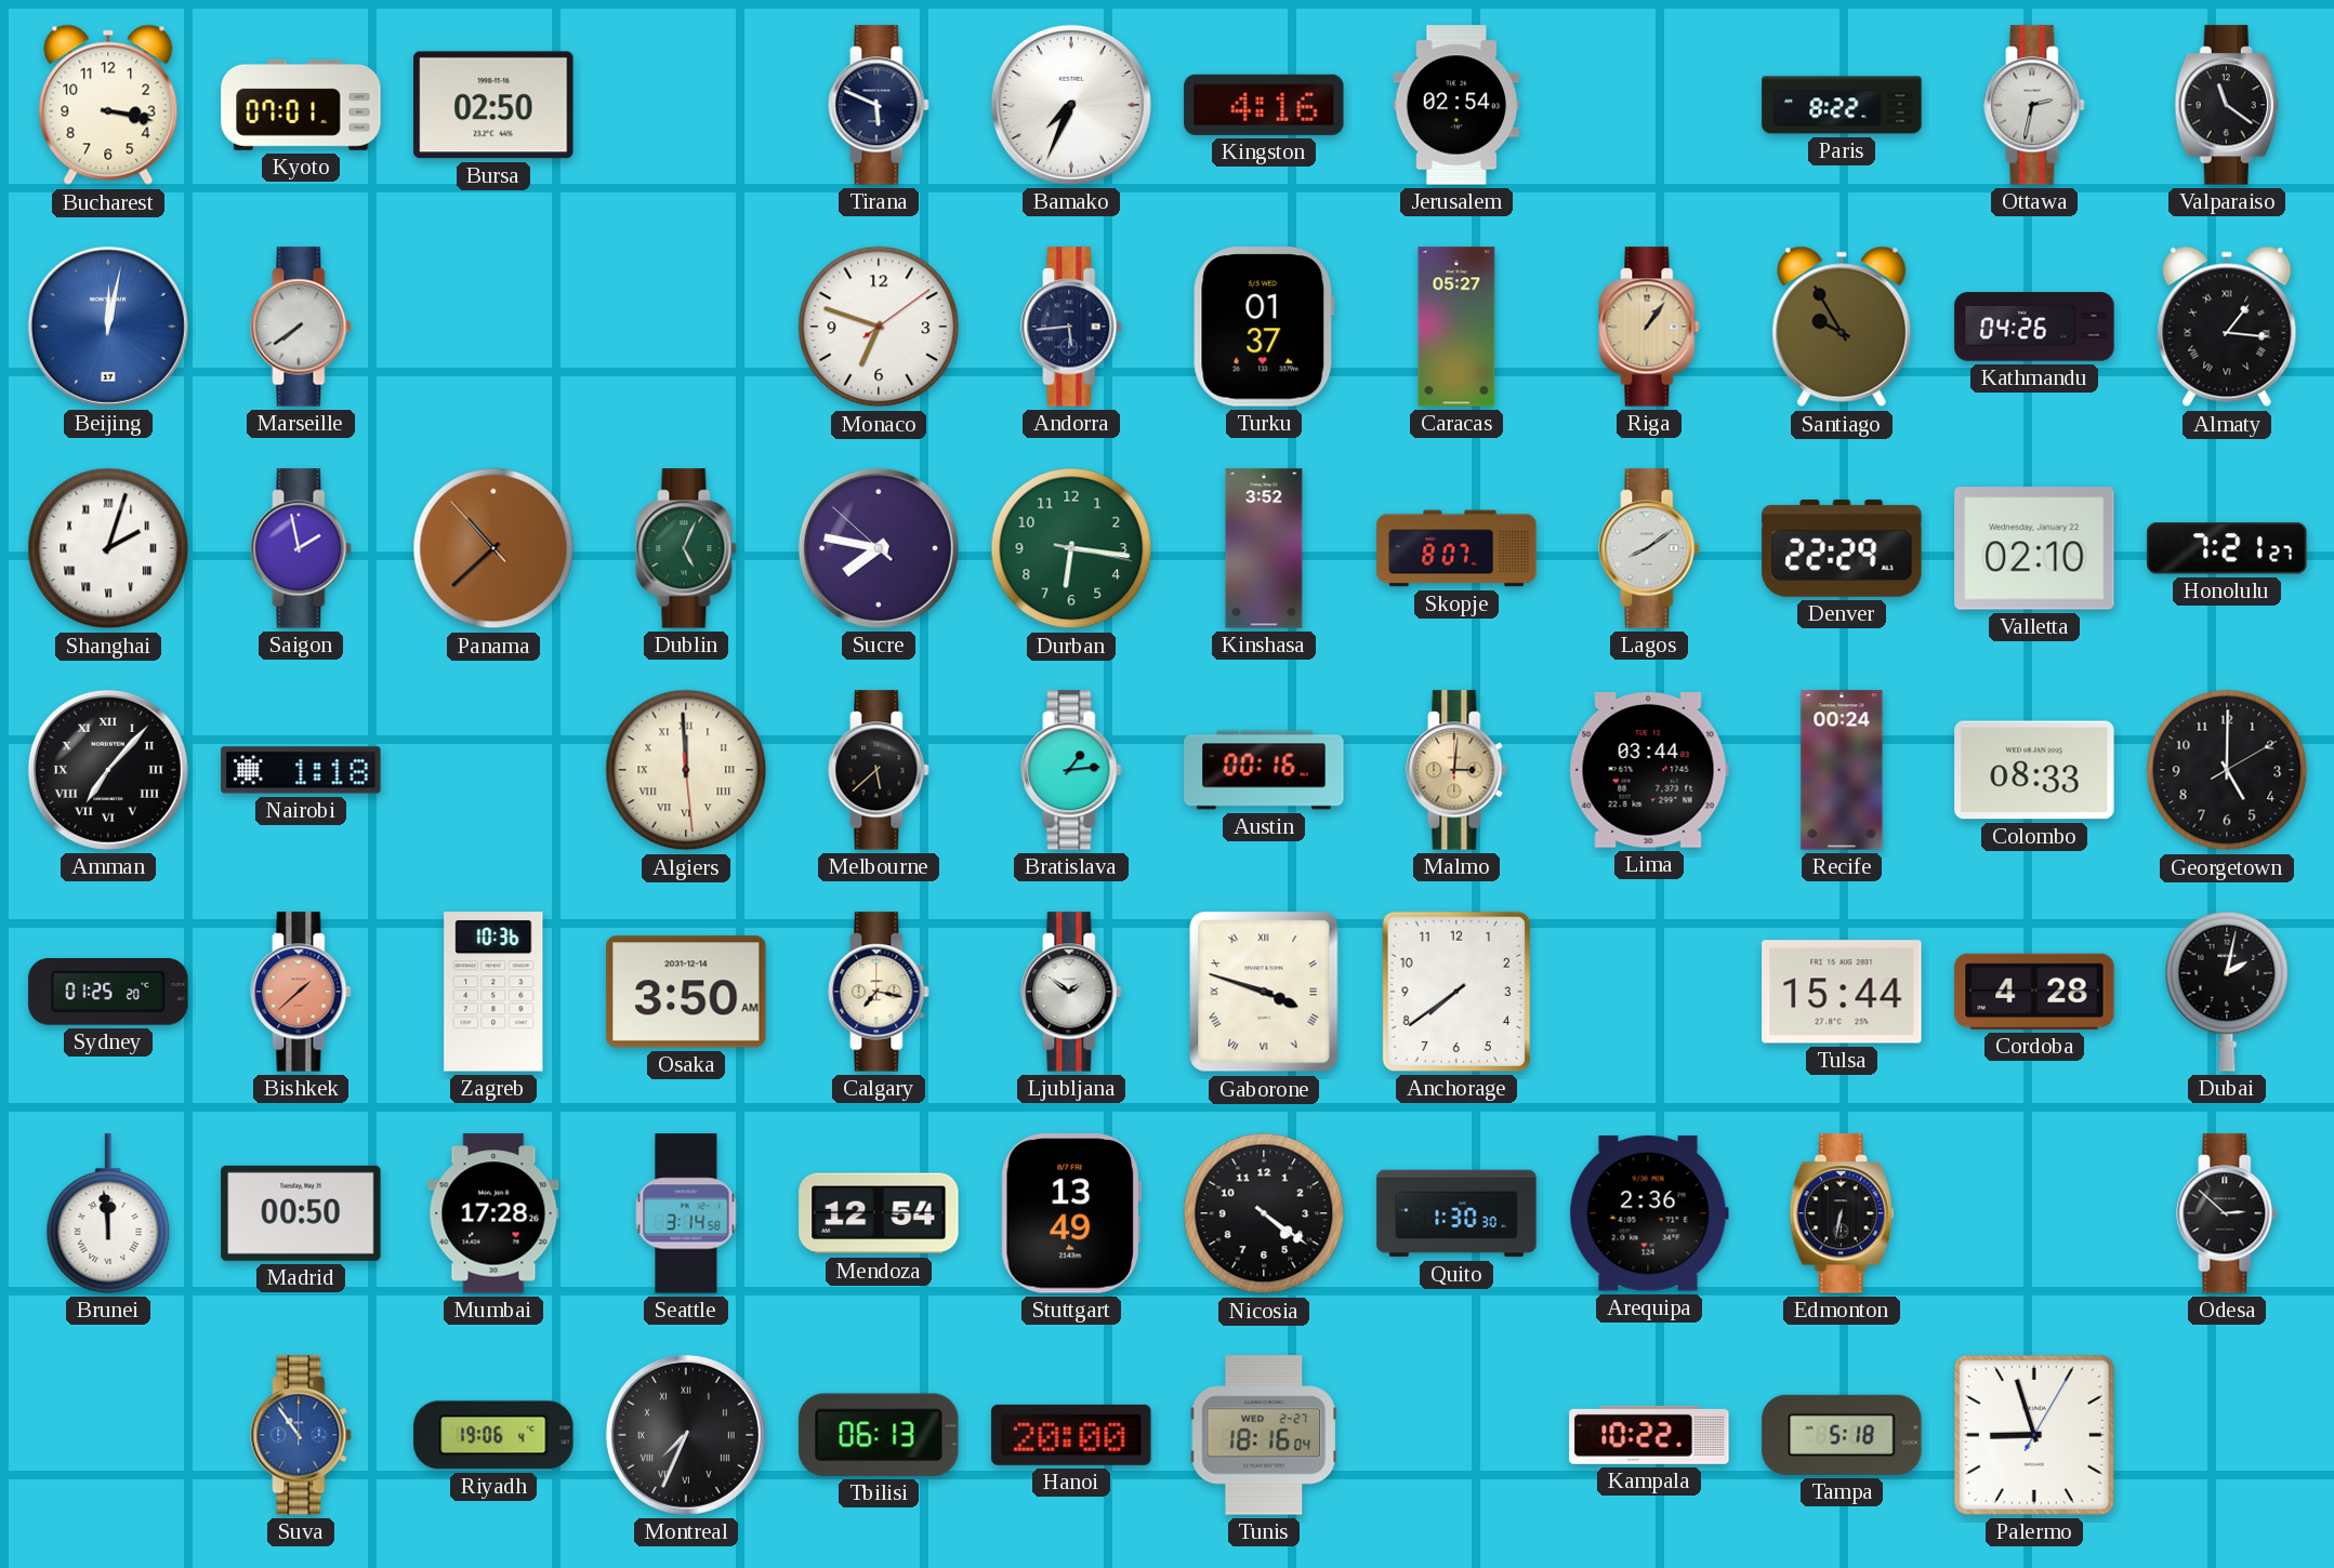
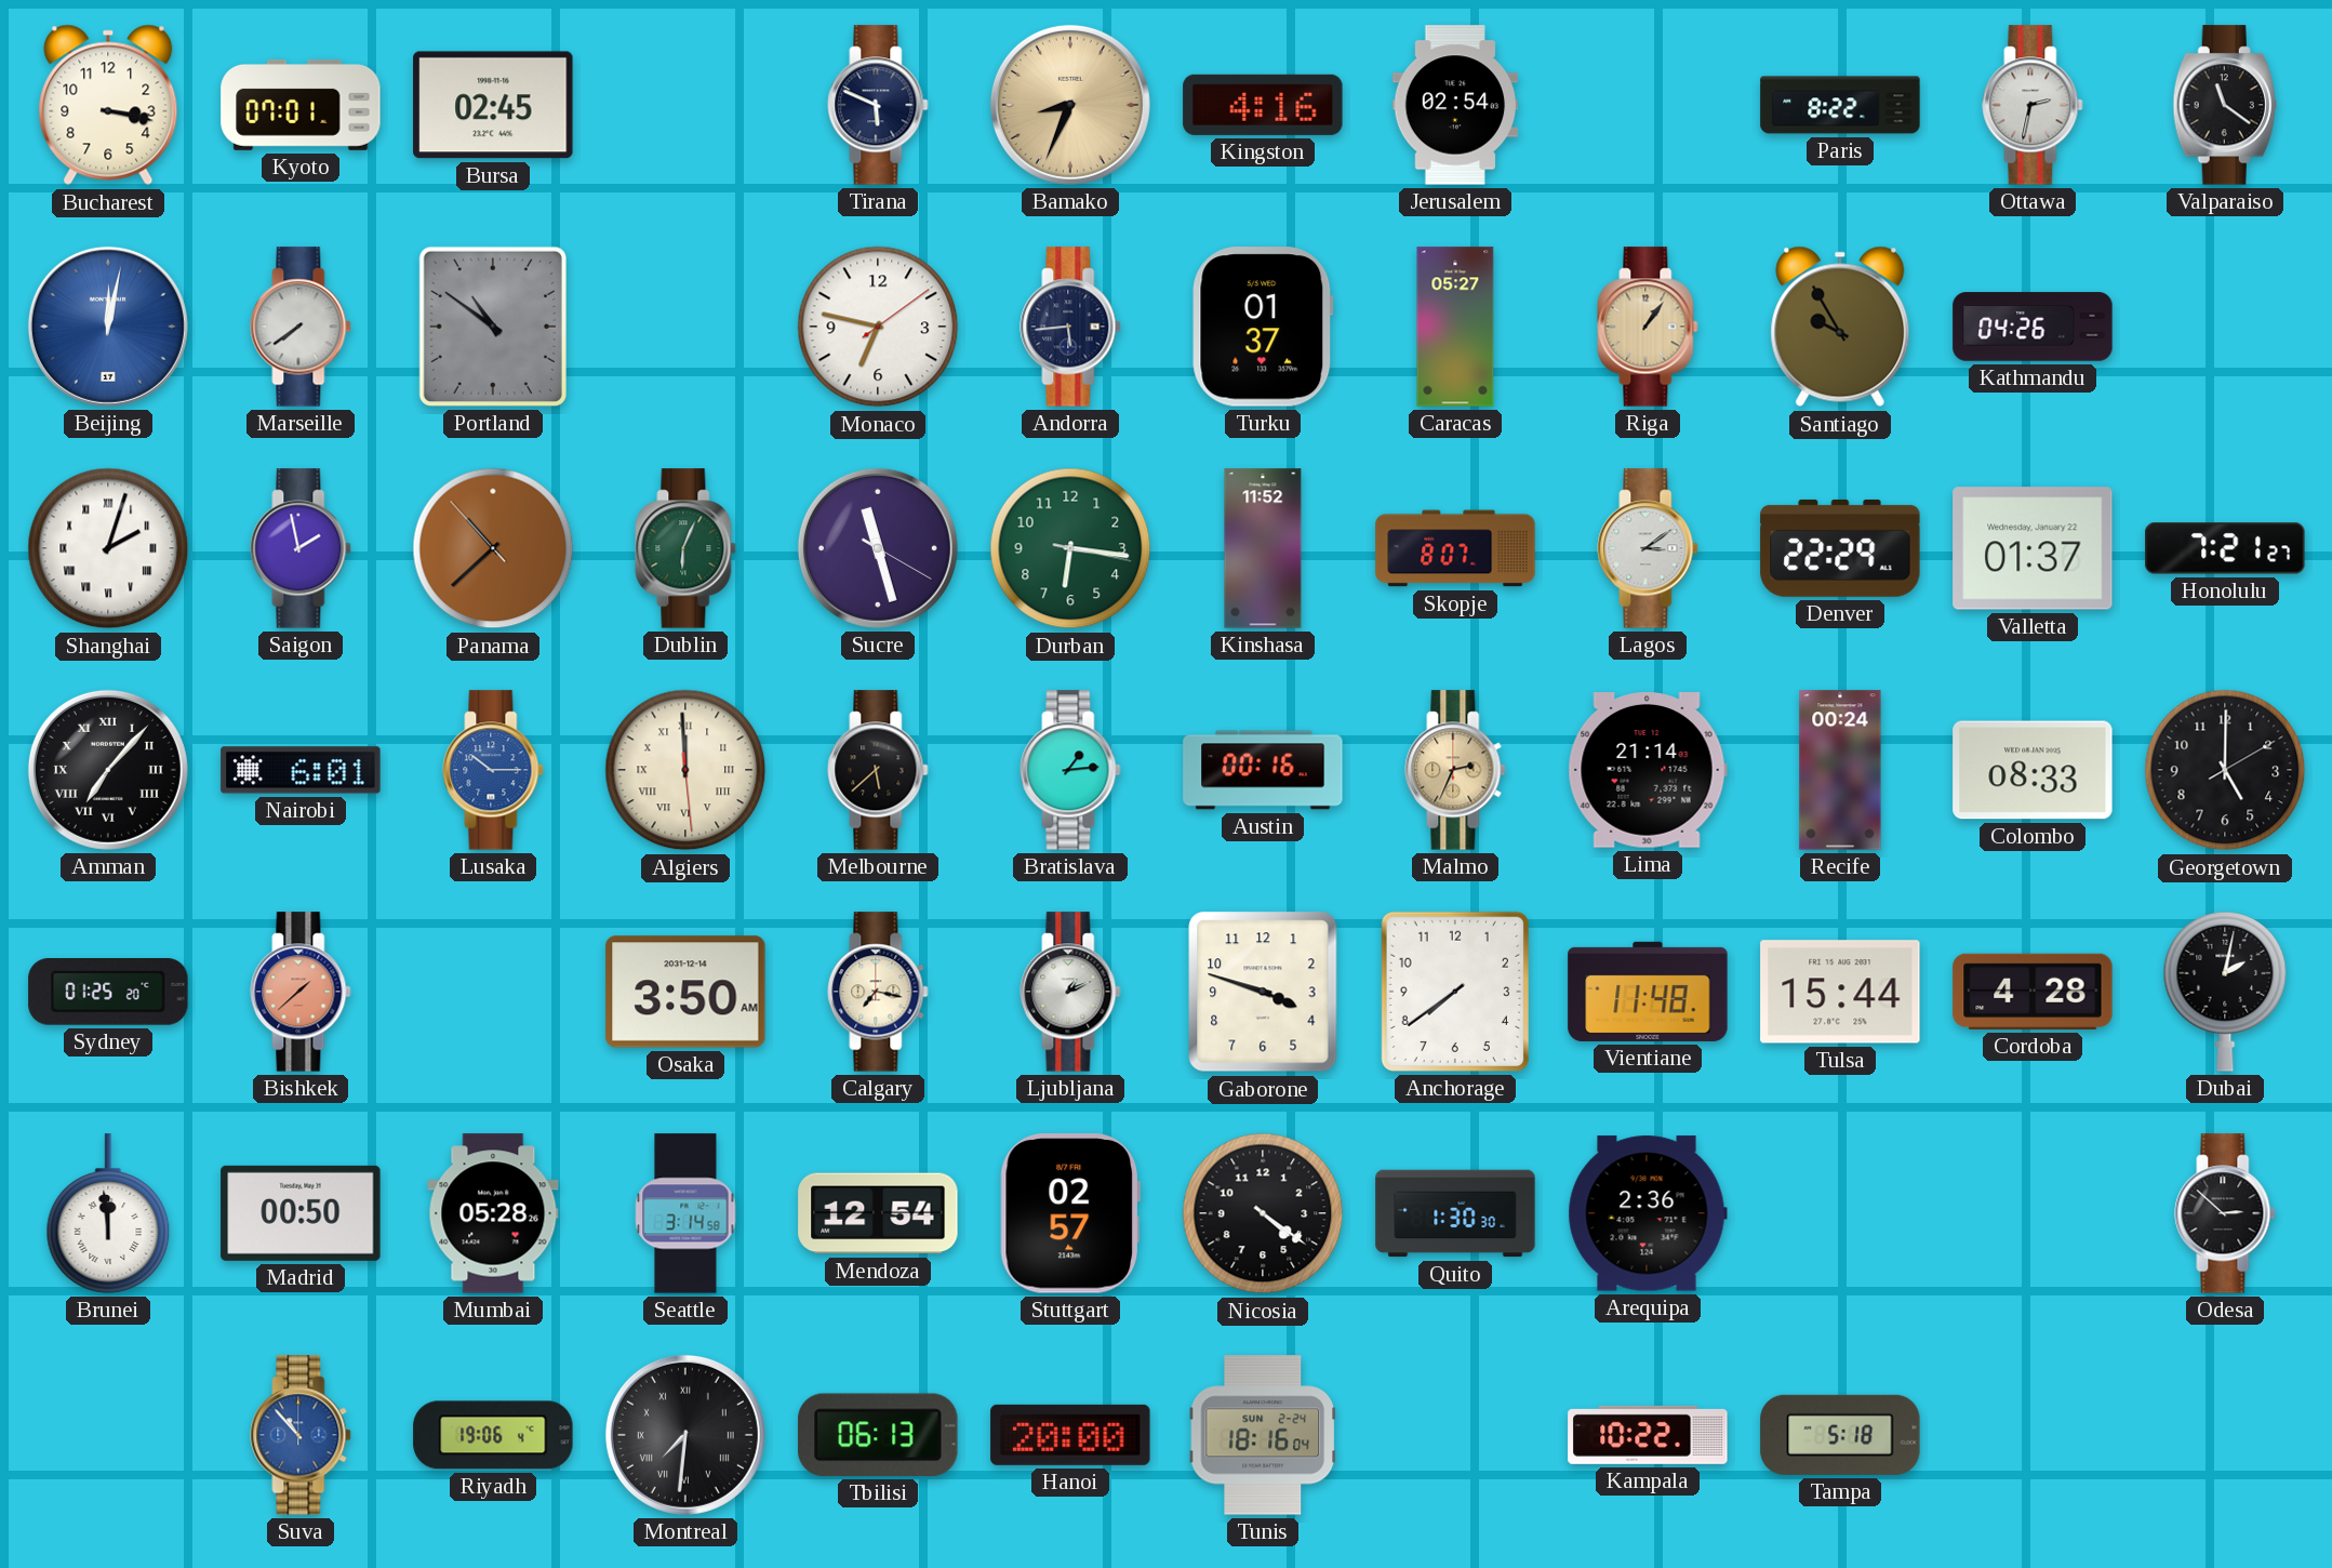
Bursa: 02:50 -> 02:45 (493, 105)
Bamako: 7:34 -> 8:34 (1070, 105)
Bamako dial: white -> champagne (1070, 105)
Portland: none -> 10:51 (493, 327)
Monaco: 6:48 -> 6:47 (878, 327)
Almaty: 1:16 -> none (2227, 327)
Dublin: 5:04 -> 6:04 (685, 548)
Sucre: 7:46 -> 11:27 (878, 548)
Kinshasa: 3:52 -> 11:52 (1263, 548)
Lagos: 8:09 -> 3:09 (1648, 548)
Valletta: 02:10 -> 01:37 (2033, 548)
Nairobi: 1:18 -> 6:01 (301, 770)
Lusaka: none -> 10:15 (493, 770)
Malmo: 3:01 -> 2:34 (1455, 770)
Lima: 03:44 -> 21:14 (1648, 771)
Zagreb: 10:36 -> none (493, 992)
Ljubljana: 1:51 -> 1:11 (1070, 992)
Gaborone numerals: Roman -> Arabic (1263, 992)
Vientiane: none -> 11:48 (1648, 992)
Mumbai: 17:28 -> 05:28 (493, 1213)
Stuttgart: 13:49 -> 02:57 (1069, 1213)
Edmonton: 6:32 -> none (1842, 1213)
Suva: 10:54 -> 10:53 (301, 1435)
Montreal: 7:34 -> 7:31 (685, 1435)
Tunis date: WED 2-27 -> SUN 2-24 (1263, 1435)
Palermo: 8:57 -> none (2034, 1435)
